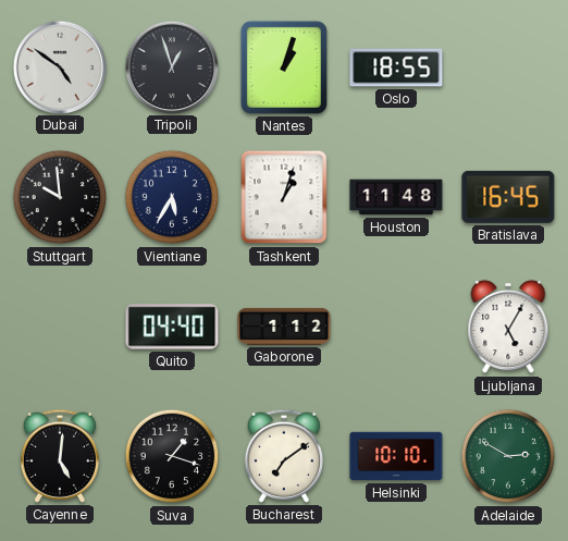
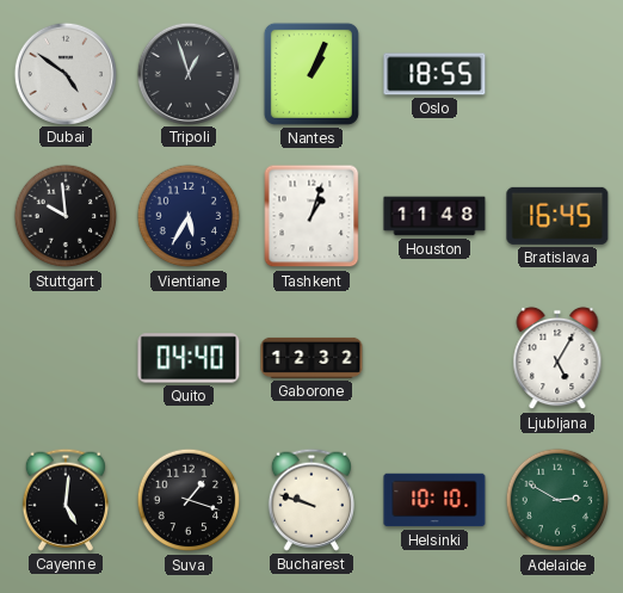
Nantes: 1:03 -> 1:04 (311, 74)
Gaborone: 1:12 -> 12:32 (311, 358)
Bucharest: 7:09 -> 9:48 (311, 500)
